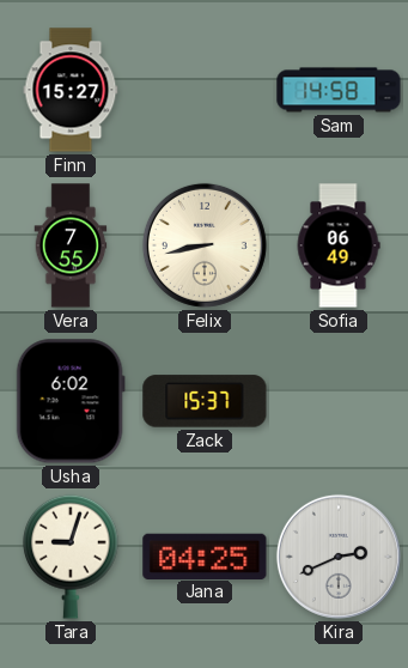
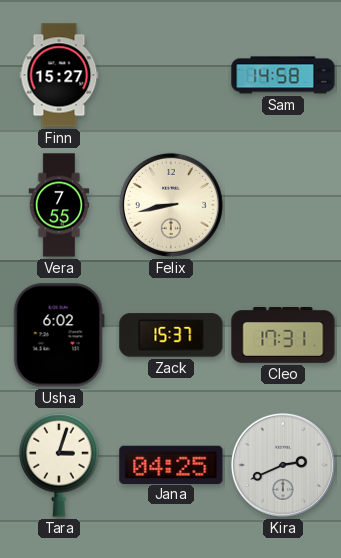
Sofia: 06:49 -> none (339, 245)
Cleo: none -> 17:31 (283, 335)
Tara: 9:03 -> 3:03 (59, 465)
